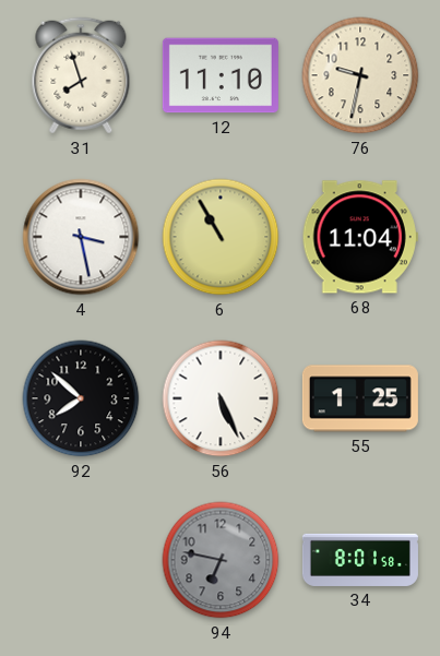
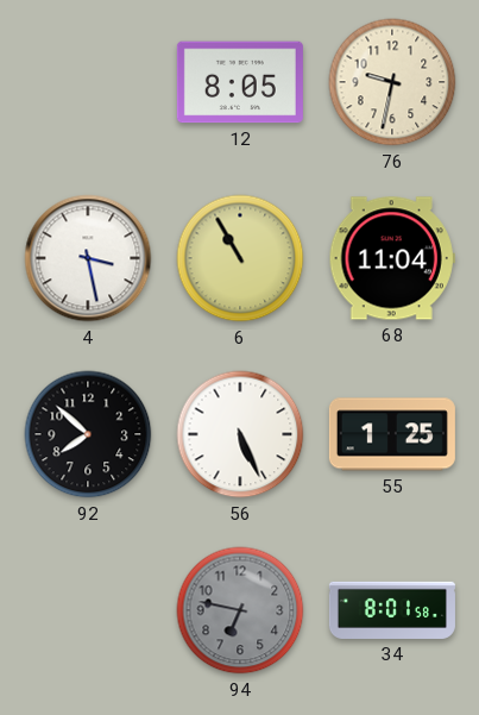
31: 7:57 -> none (81, 75)
12: 11:10 -> 8:05 (240, 82)
